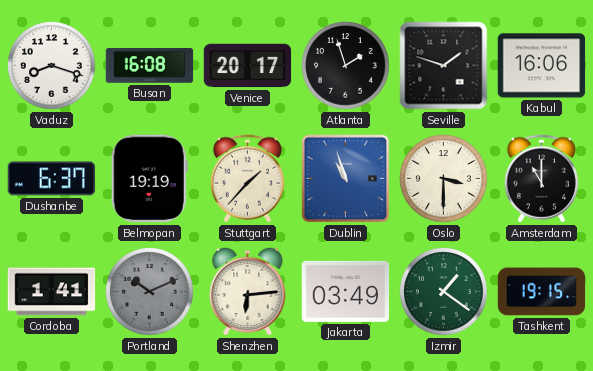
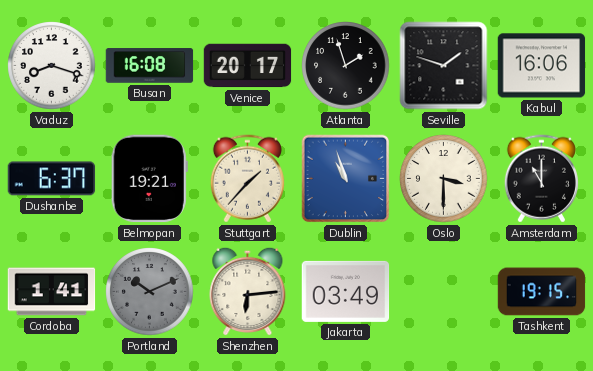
Belmopan: 19:19 -> 19:21 (149, 179)
Izmir: 1:21 -> none (444, 292)
